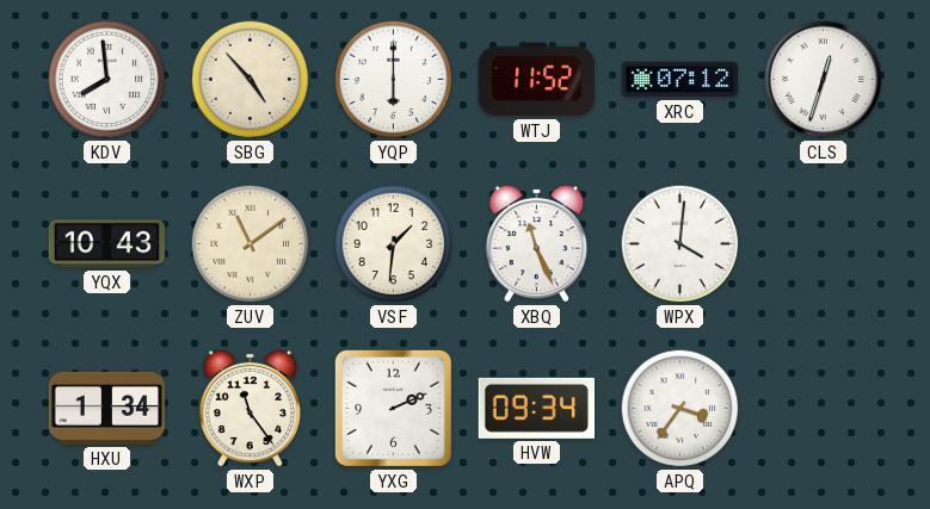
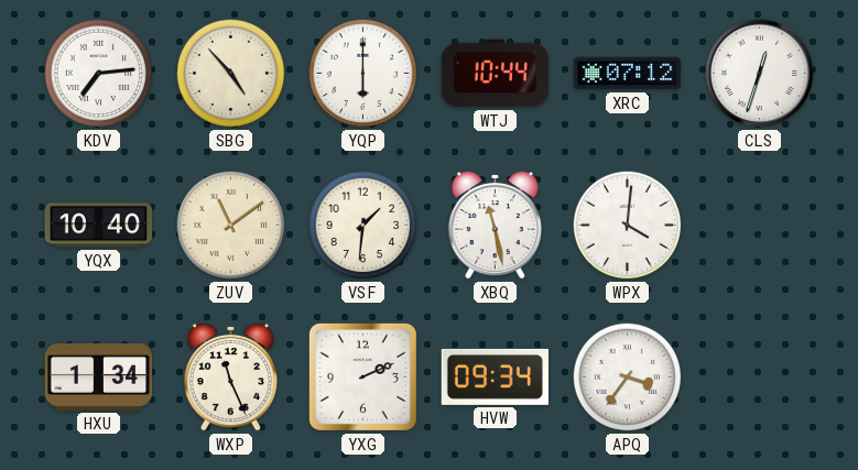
KDV: 7:59 -> 7:14 (99, 74)
WTJ: 11:52 -> 10:44 (496, 74)
YQX: 10:43 -> 10:40 (99, 226)
XBQ: 11:26 -> 11:28 (495, 225)
WXP: 11:24 -> 11:26 (230, 376)
